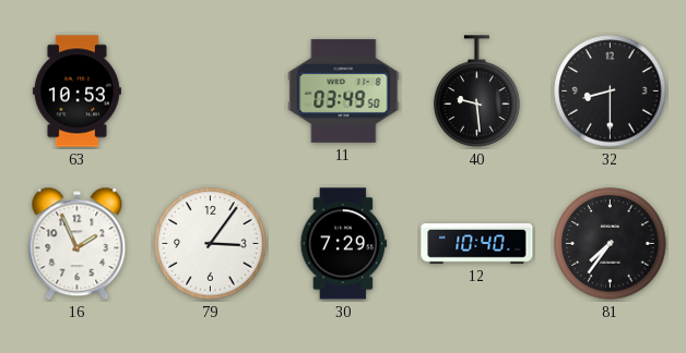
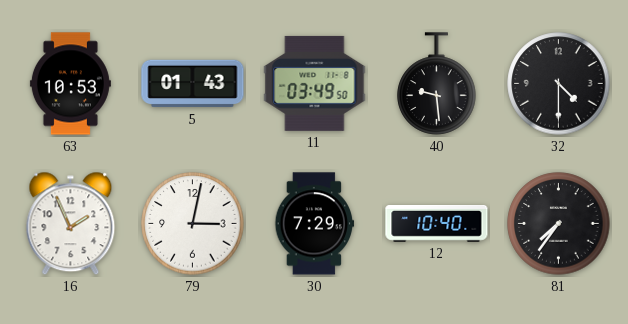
5: none -> 01:43 (193, 84)
32: 8:30 -> 4:30 (559, 84)
79: 3:06 -> 3:02 (193, 224)
